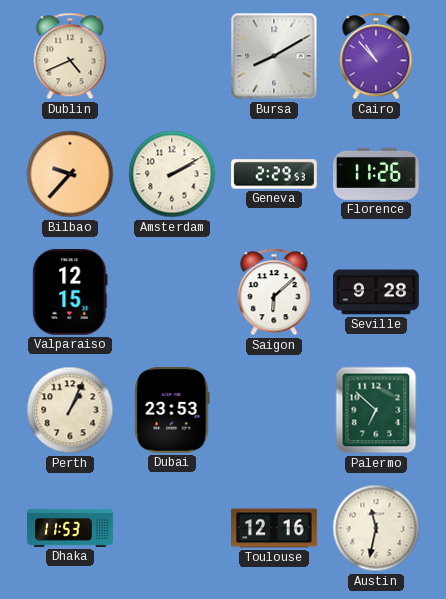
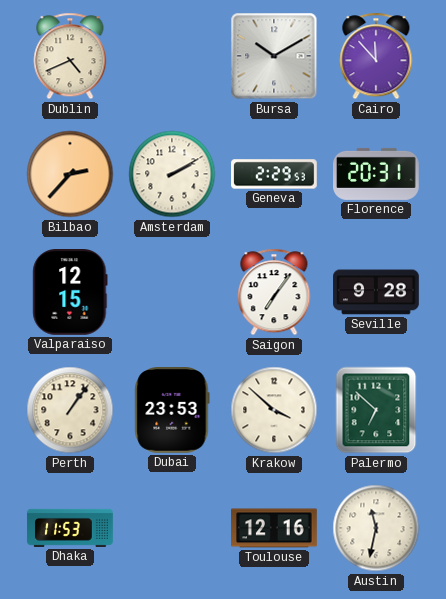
Bursa: 8:10 -> 10:10 (274, 56)
Cairo: 10:53 -> 11:53 (376, 56)
Bilbao: 9:37 -> 2:37 (70, 174)
Florence: 11:26 -> 20:31 (376, 174)
Saigon: 6:08 -> 7:06 (274, 292)
Perth: 1:04 -> 1:06 (70, 410)
Krakow: none -> 3:52 (274, 410)
